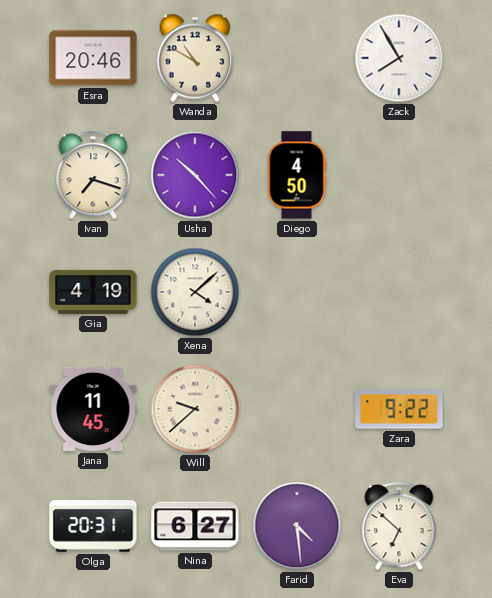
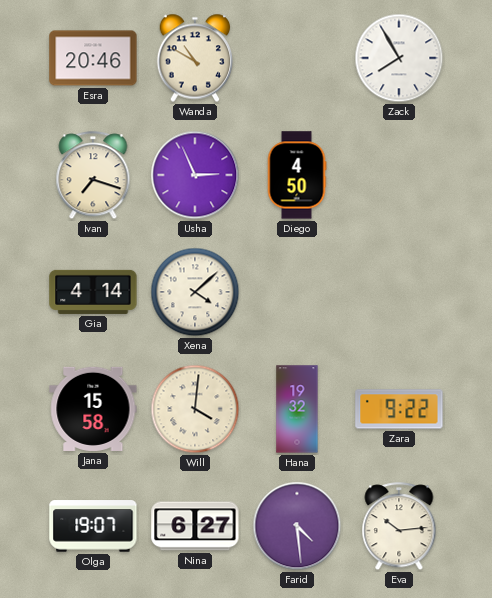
Usha: 10:23 -> 2:56 (195, 175)
Gia: 4:19 -> 4:14 (93, 292)
Jana: 11:45 -> 15:58 (93, 409)
Will: 9:38 -> 4:01 (195, 409)
Hana: none -> 19:32 (297, 409)
Olga: 20:31 -> 19:07 (93, 526)
Eva: 6:52 -> 10:14 (399, 527)
